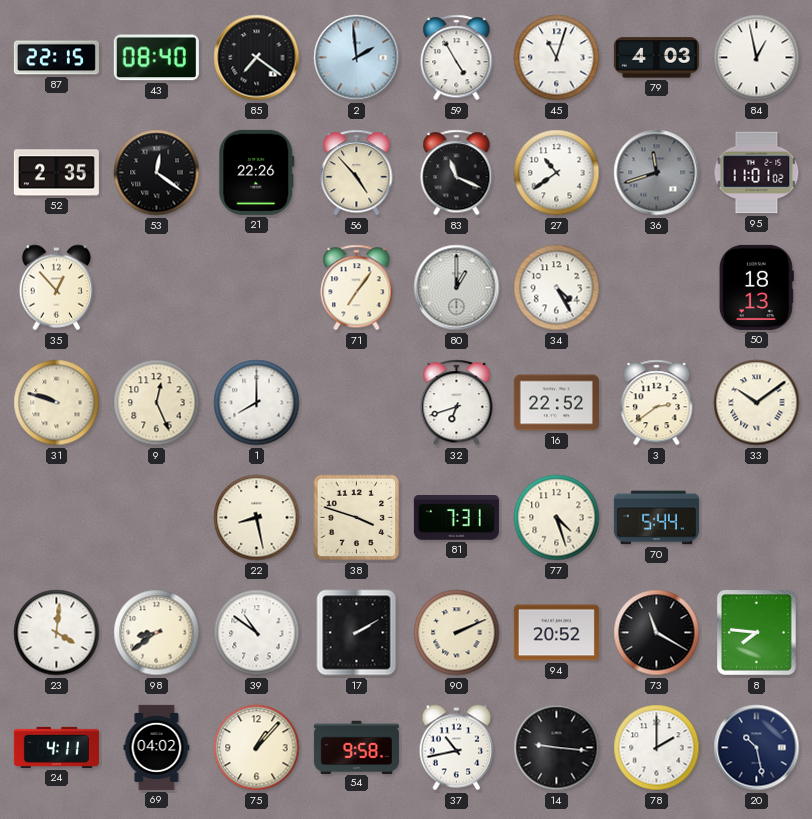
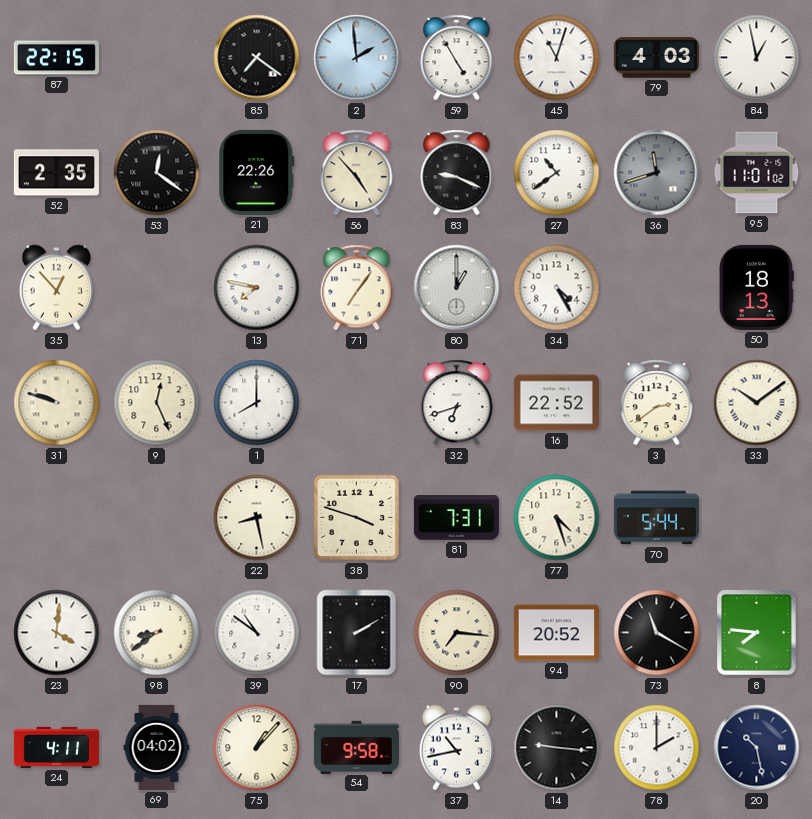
43: 08:40 -> none (156, 58)
83: 11:19 -> 9:19 (457, 173)
13: none -> 7:47 (257, 288)
90: 2:11 -> 7:16 (457, 633)
